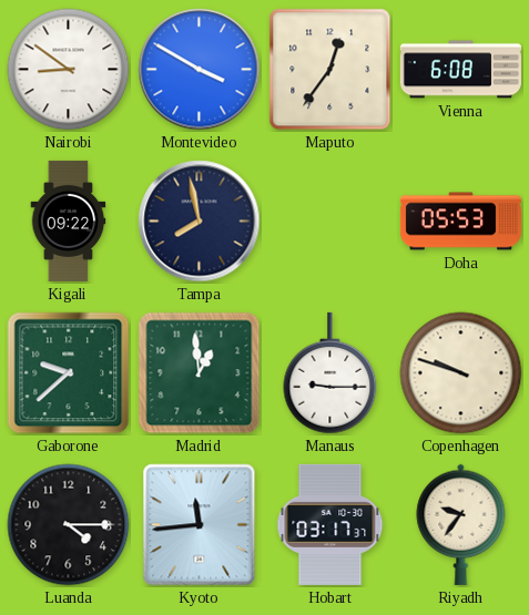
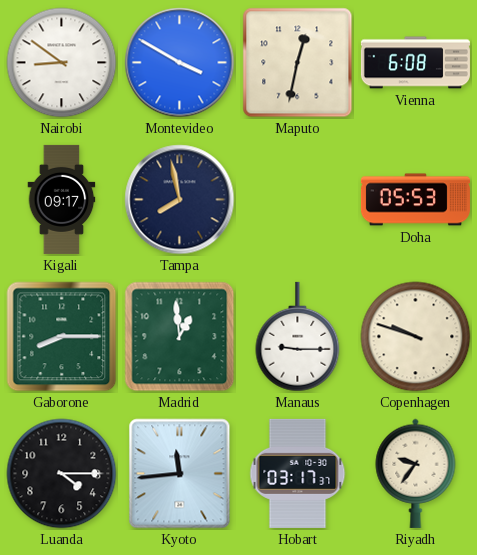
Maputo: 12:36 -> 12:32 (298, 63)
Kigali: 09:22 -> 09:17 (62, 199)
Gaborone: 9:38 -> 8:15 (62, 337)
